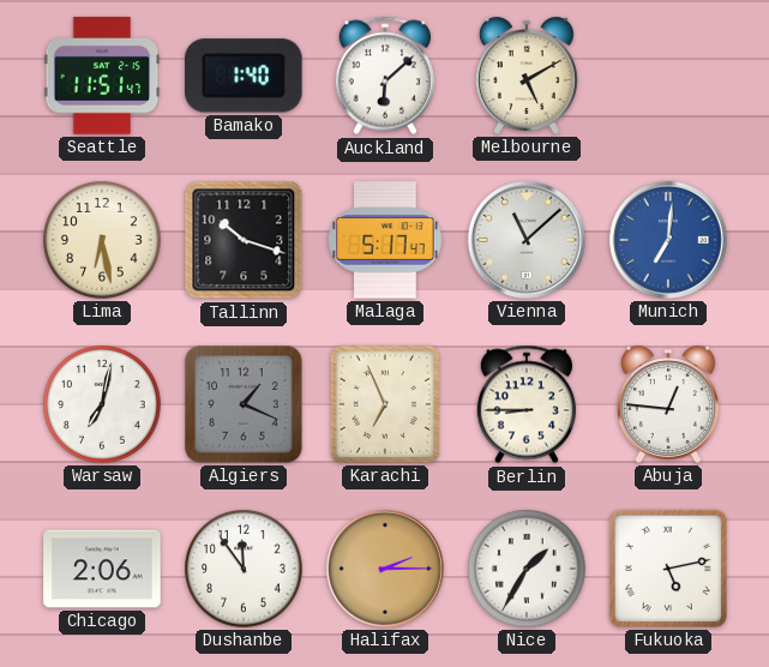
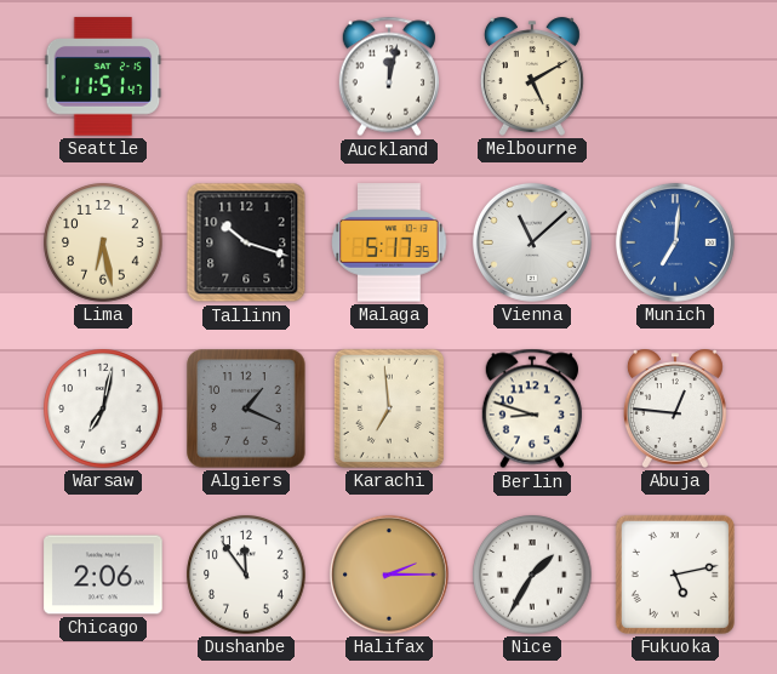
Bamako: 1:40 -> none (245, 76)
Auckland: 6:08 -> 12:02 (388, 76)
Malaga: 5:17:47 -> 5:17:35 (389, 242)
Karachi: 6:56 -> 6:59 (389, 409)
Berlin: 8:45 -> 8:48 (531, 409)
